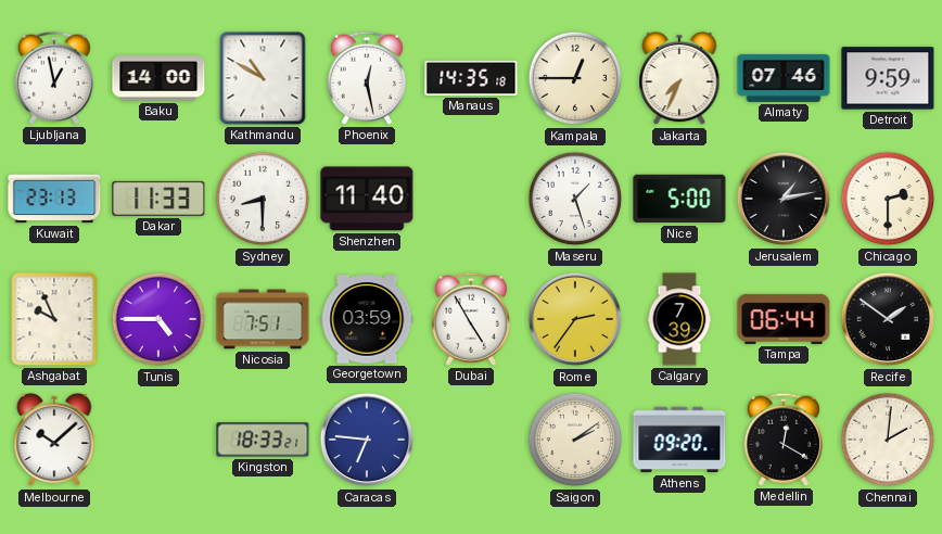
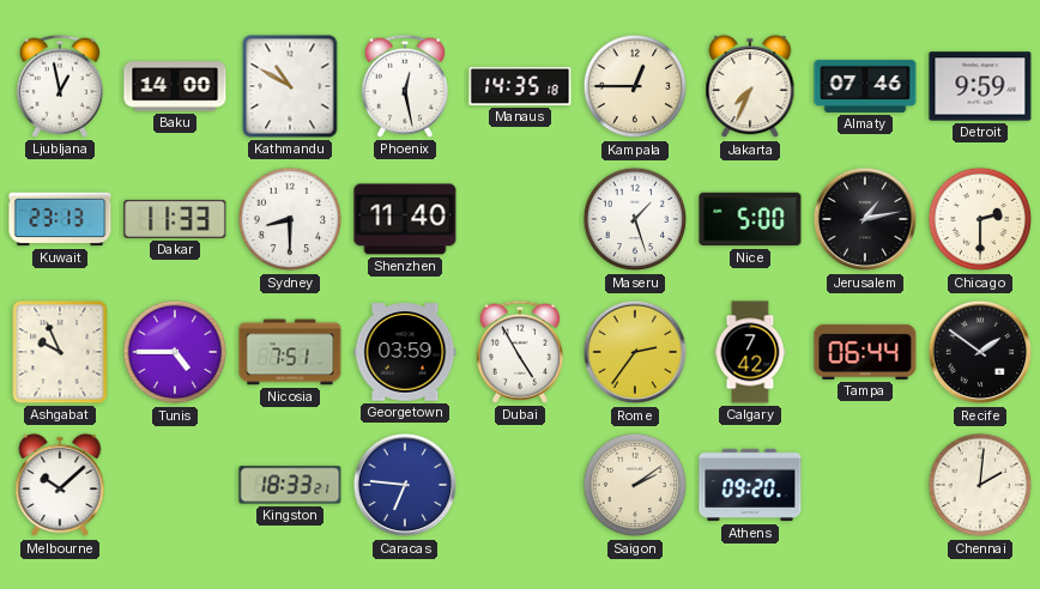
Calgary: 7:39 -> 7:42 (750, 352)
Medellin: 12:20 -> none (782, 440)
